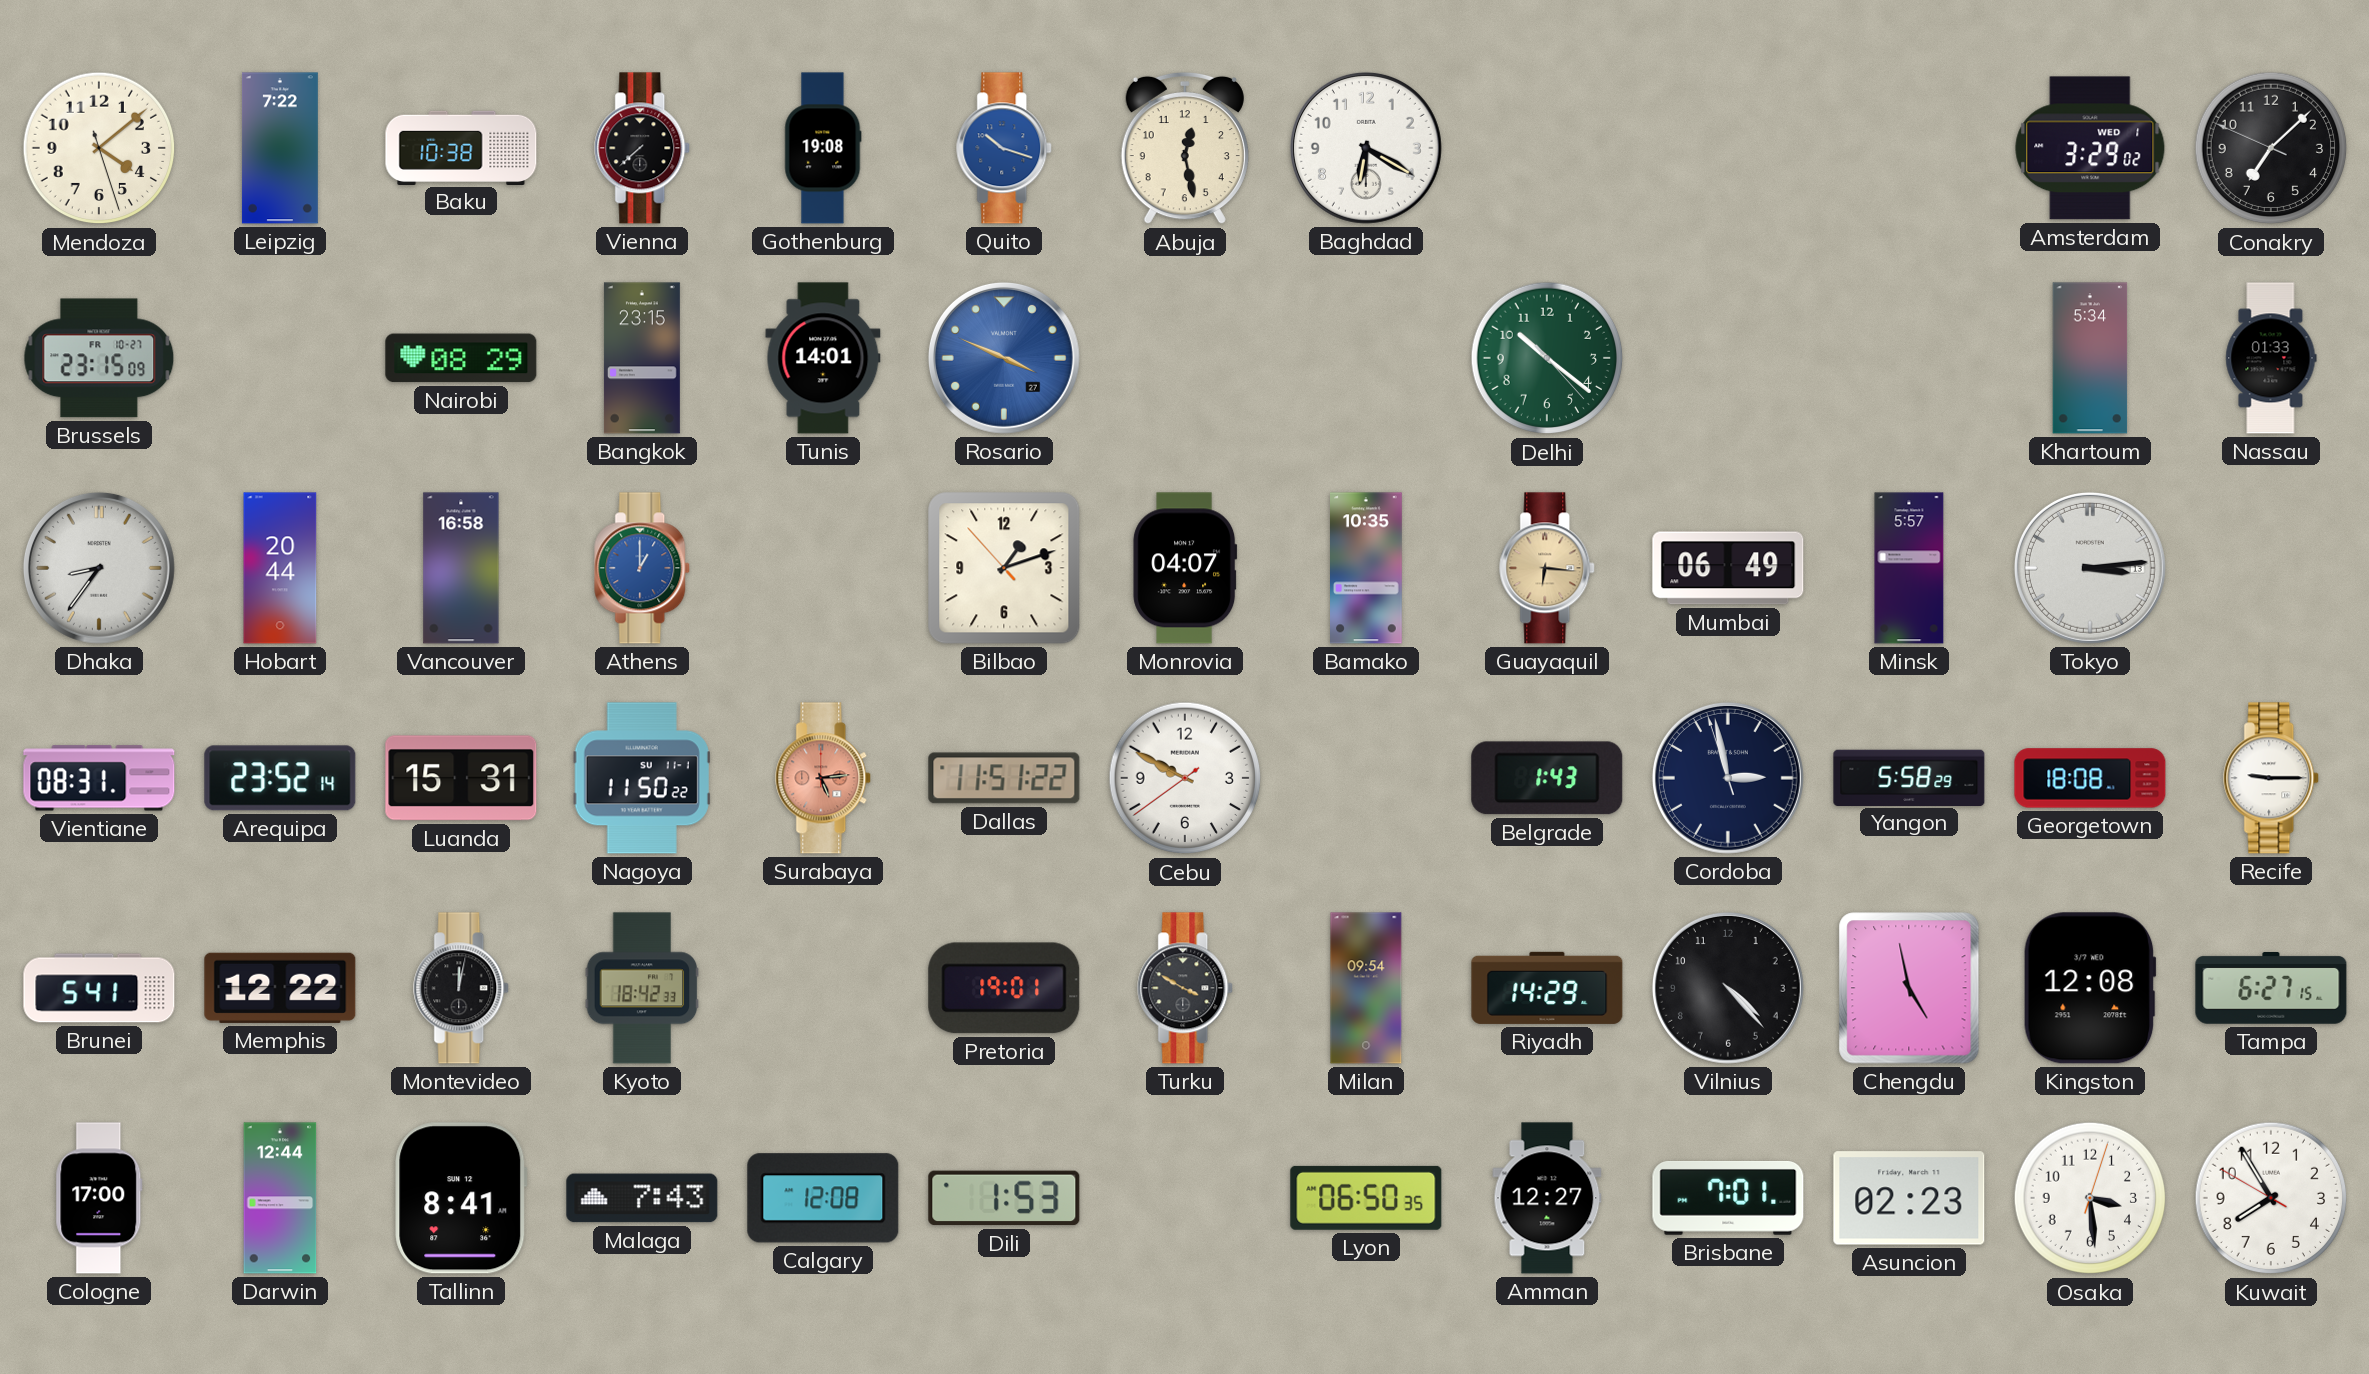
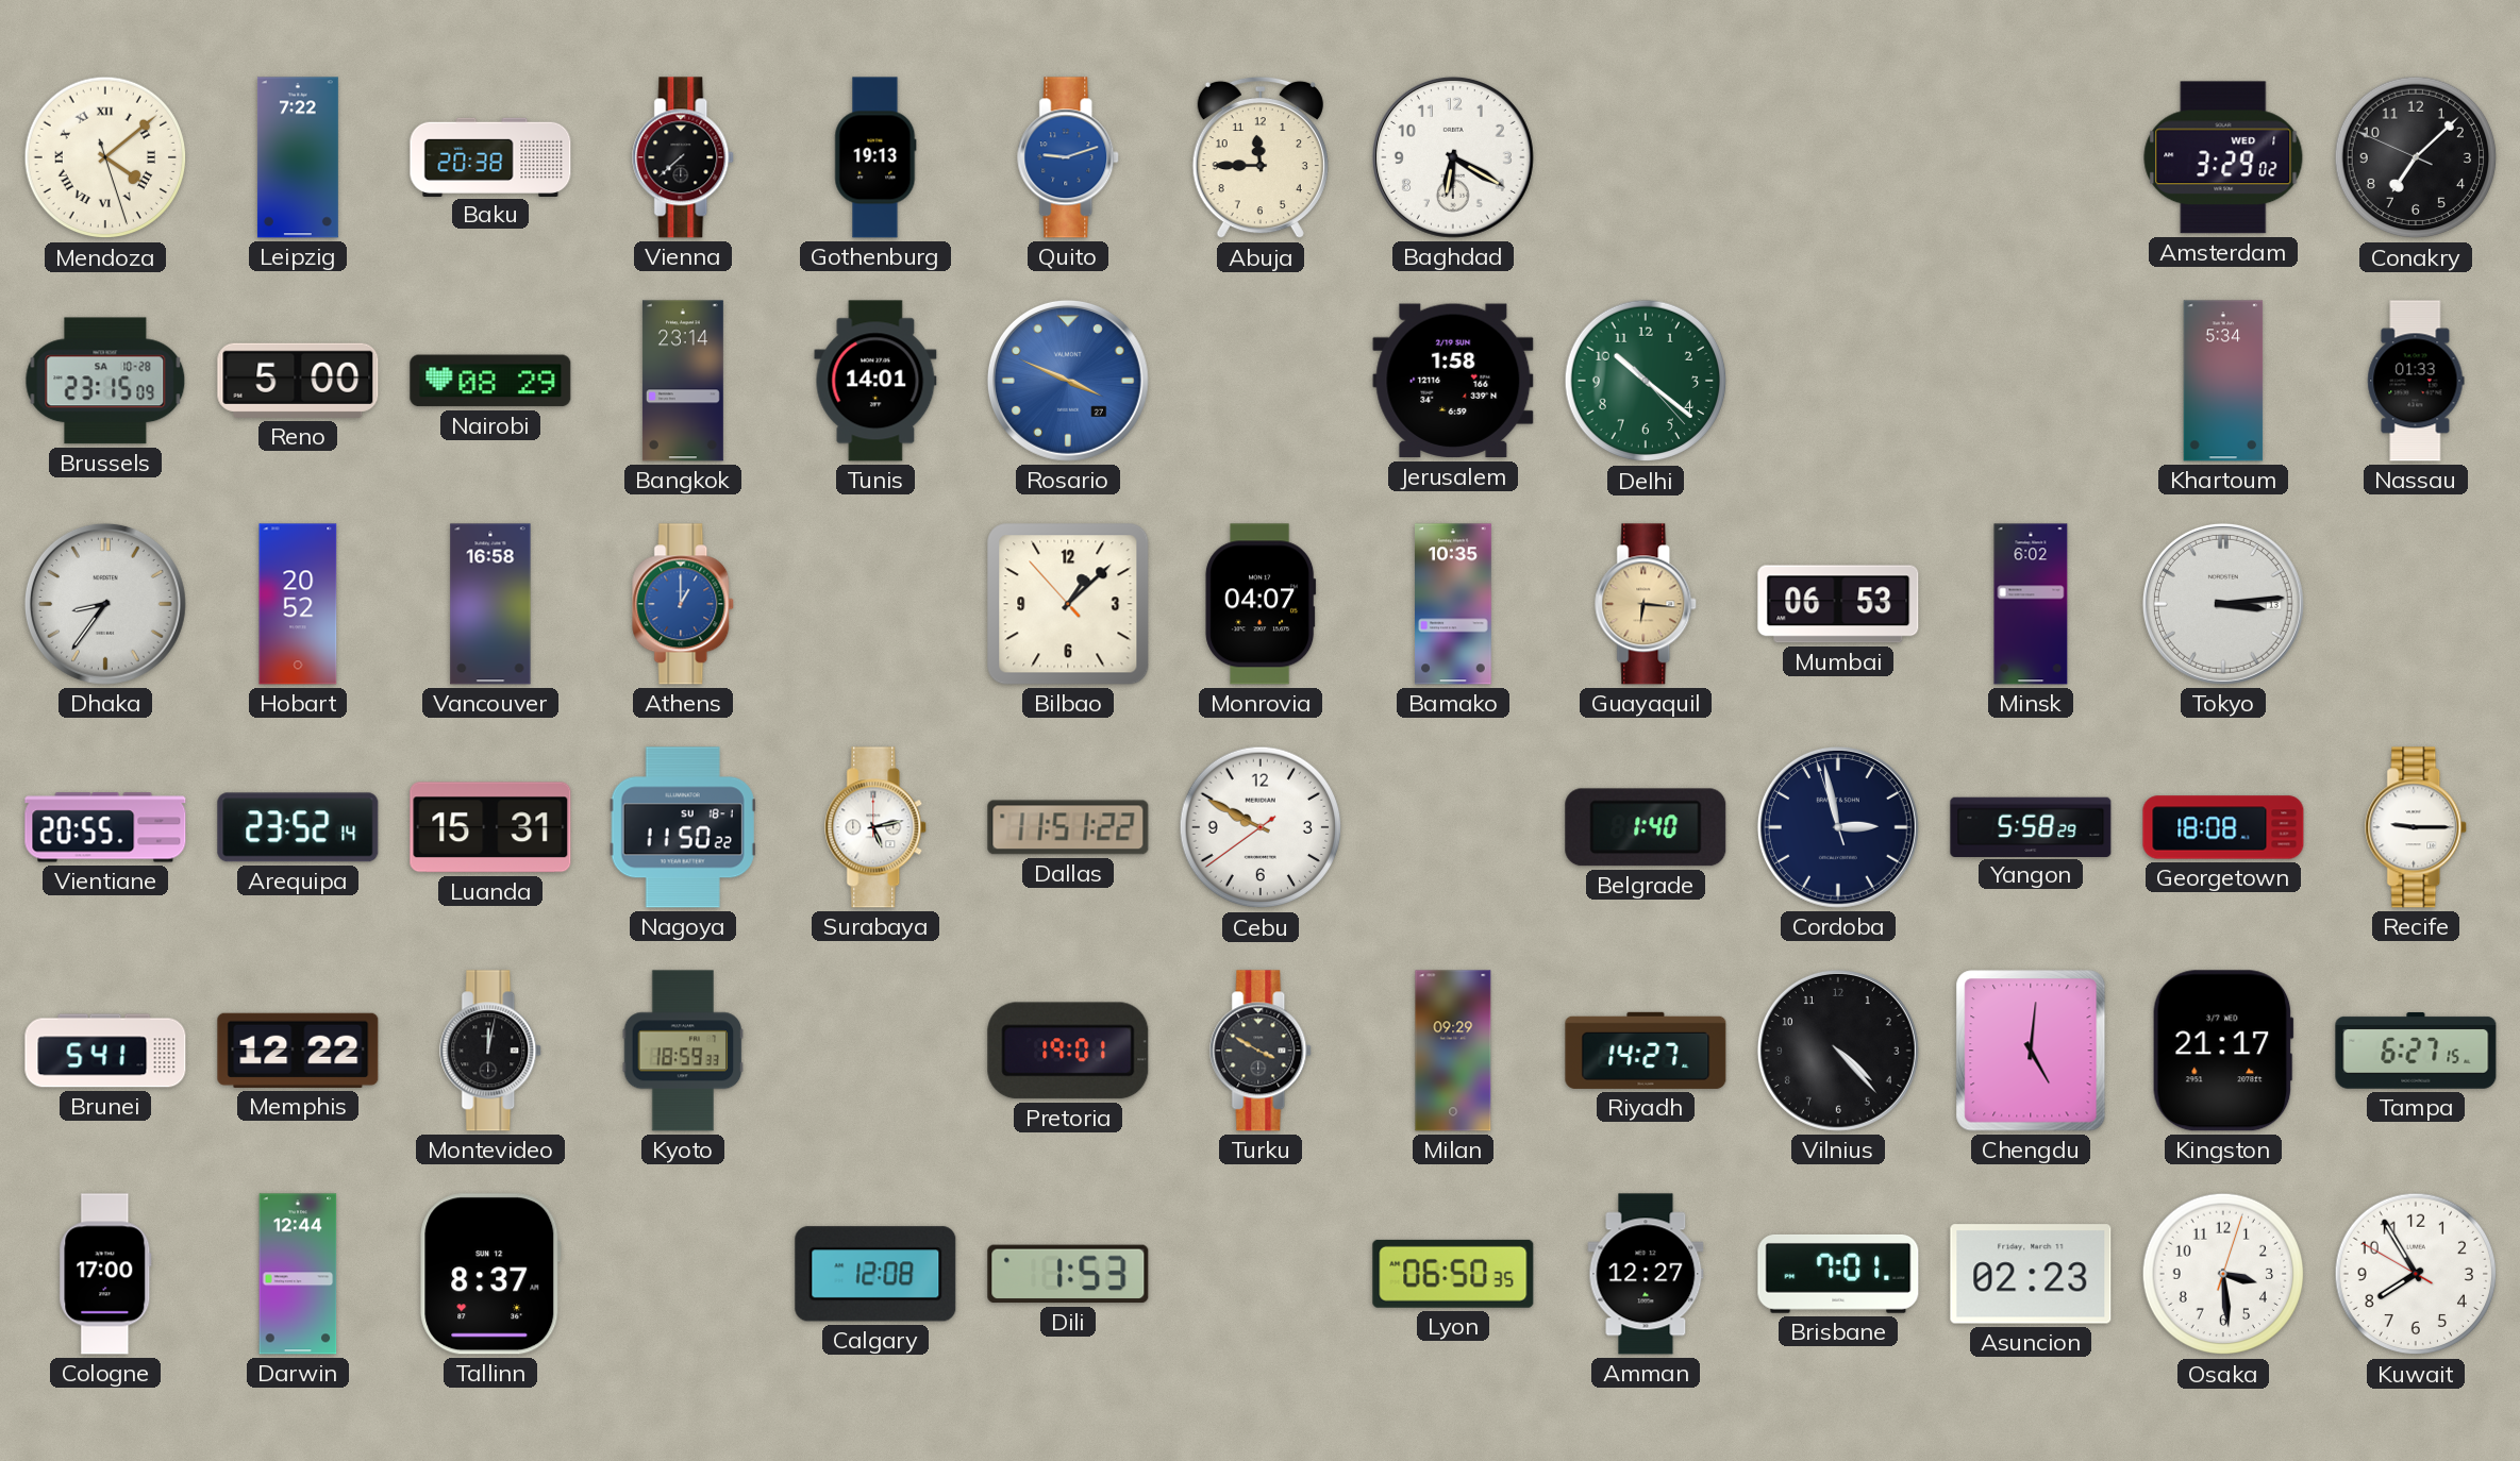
Mendoza numerals: Arabic -> Roman (105, 157)
Baku: 10:38 -> 20:38 (490, 156)
Gothenburg: 19:08 -> 19:13 (875, 157)
Quito: 10:18 -> 9:12 (1069, 157)
Abuja: 12:28 -> 11:45 (1261, 157)
Brussels date: FR 10-27 -> SA 10-28 (105, 381)
Reno: none -> 5:00 (298, 381)
Bangkok: 23:15 -> 23:14 (683, 381)
Jerusalem: none -> 1:58 (1453, 381)
Hobart: 20:44 -> 20:52 (298, 604)
Bilbao: 1:11 -> 1:07 (1068, 604)
Mumbai: 06:49 -> 06:53 (1838, 604)
Minsk: 5:57 -> 6:02 (2031, 604)
Vientiane: 08:31 -> 20:55 (105, 827)
Nagoya date: SU 11-1 -> SU 18-1 (683, 827)
Surabaya: 5:14 -> 5:13 (877, 827)
Surabaya dial: salmon -> white (877, 827)
Belgrade: 1:43 -> 1:40 (1646, 827)
Kyoto: 18:42 -> 18:59 (683, 1051)
Milan: 09:54 -> 09:29 (1453, 1051)
Riyadh: 14:29 -> 14:27 (1646, 1051)
Chengdu: 4:58 -> 5:01 (2031, 1051)
Kingston: 12:08 -> 21:17 (2223, 1051)
Tallinn: 8:41 -> 8:37 (490, 1274)
Malaga: 7:43 -> none (642, 1198)
